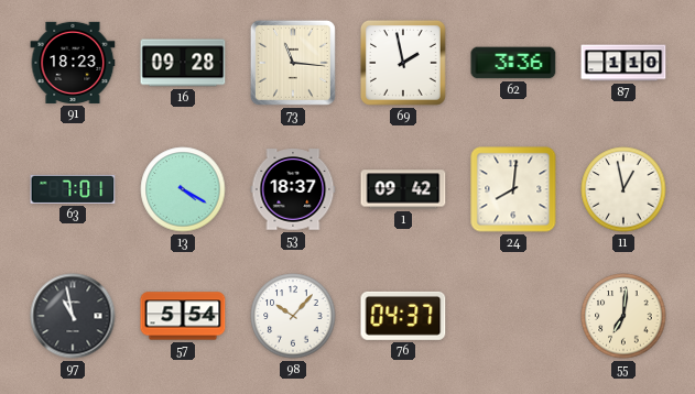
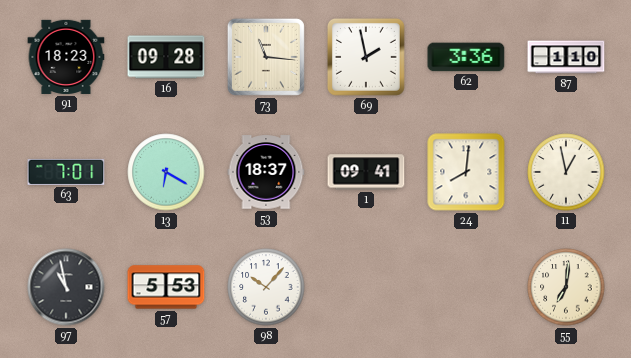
13: 4:20 -> 6:20 (166, 172)
1: 09:42 -> 09:41 (366, 172)
57: 5:54 -> 5:53 (166, 287)
76: 04:37 -> none (403, 316)
